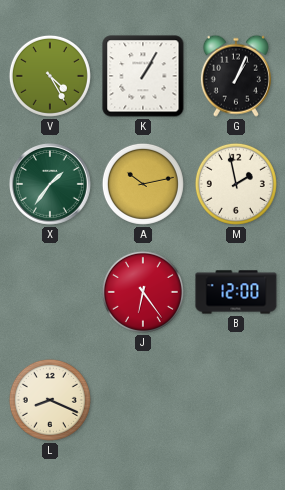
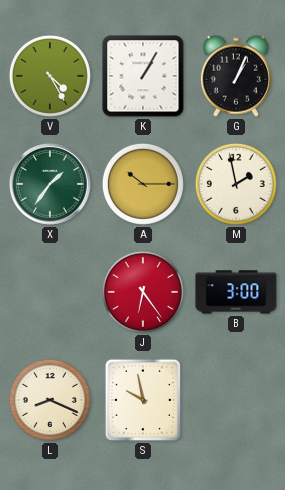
A: 10:13 -> 10:15 (143, 184)
B: 12:00 -> 3:00 (236, 292)
S: none -> 9:58 (143, 400)
